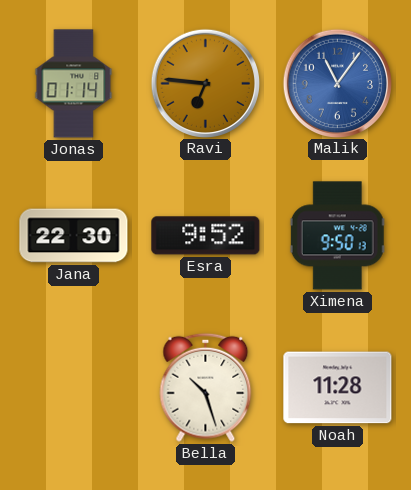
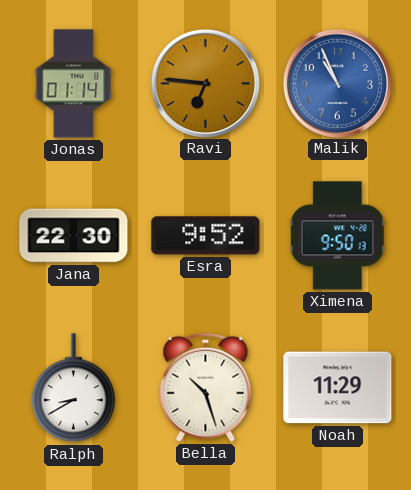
Malik: 11:06 -> 10:56 (337, 83)
Ralph: none -> 8:40 (73, 388)
Noah: 11:28 -> 11:29 (338, 388)
